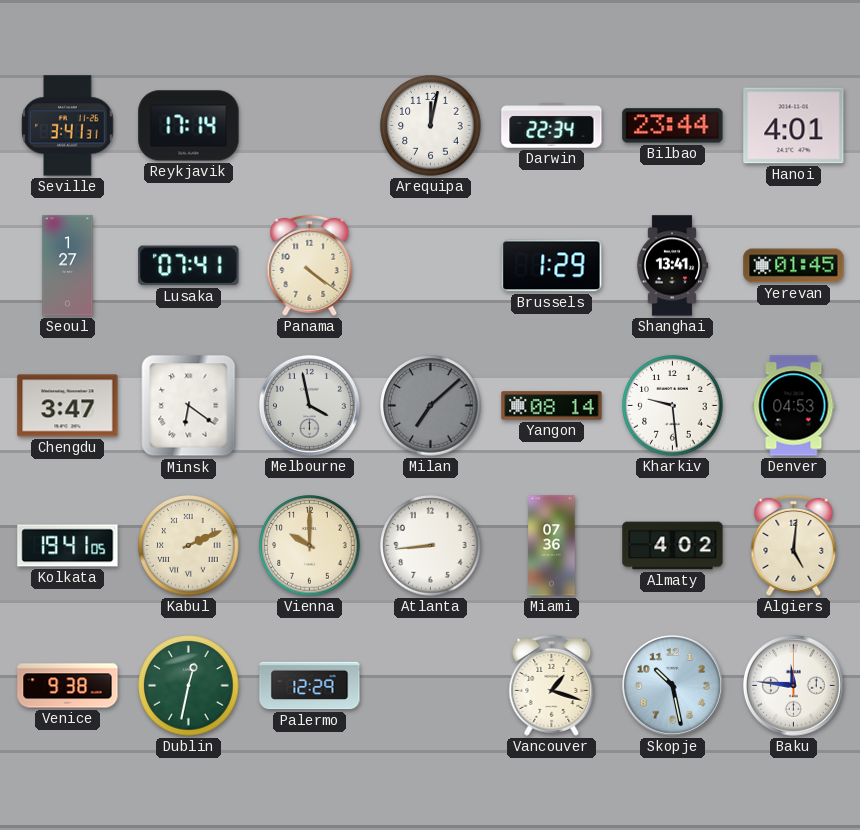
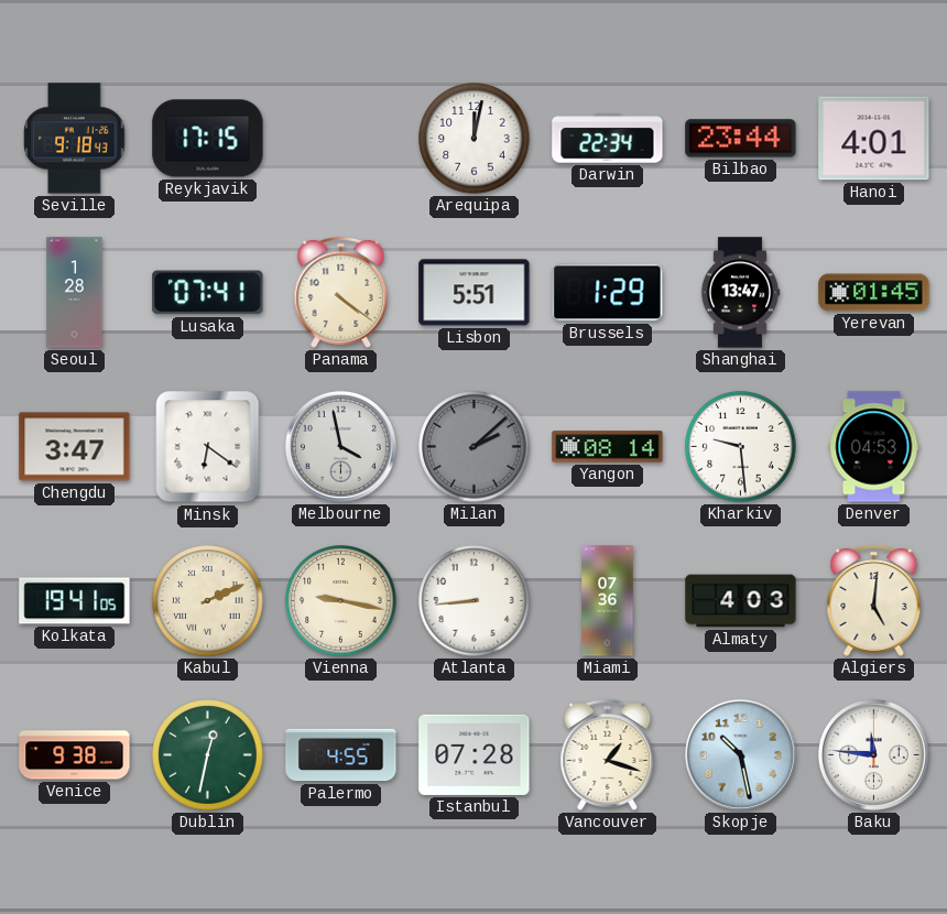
Seville: 3:41 -> 9:18 (75, 139)
Reykjavik: 17:14 -> 17:15 (208, 139)
Seoul: 1:27 -> 1:28 (75, 293)
Lisbon: none -> 5:51 (475, 293)
Shanghai: 13:41 -> 13:47 (740, 293)
Milan: 7:08 -> 2:08 (475, 447)
Vienna: 10:00 -> 9:17 (341, 601)
Almaty: 4:02 -> 4:03 (741, 601)
Palermo: 12:29 -> 4:55 (341, 755)
Istanbul: none -> 07:28 (475, 754)
